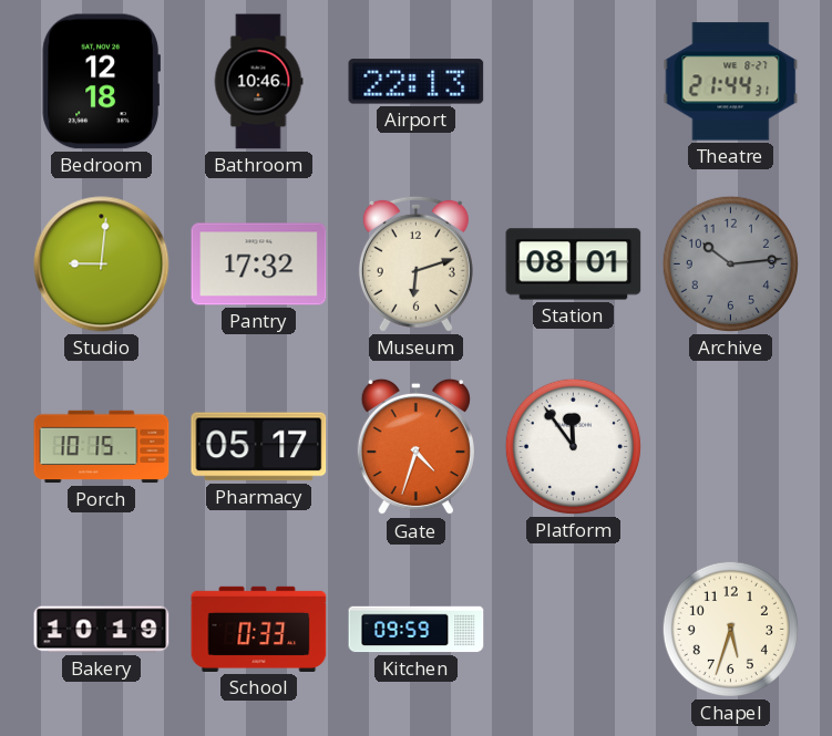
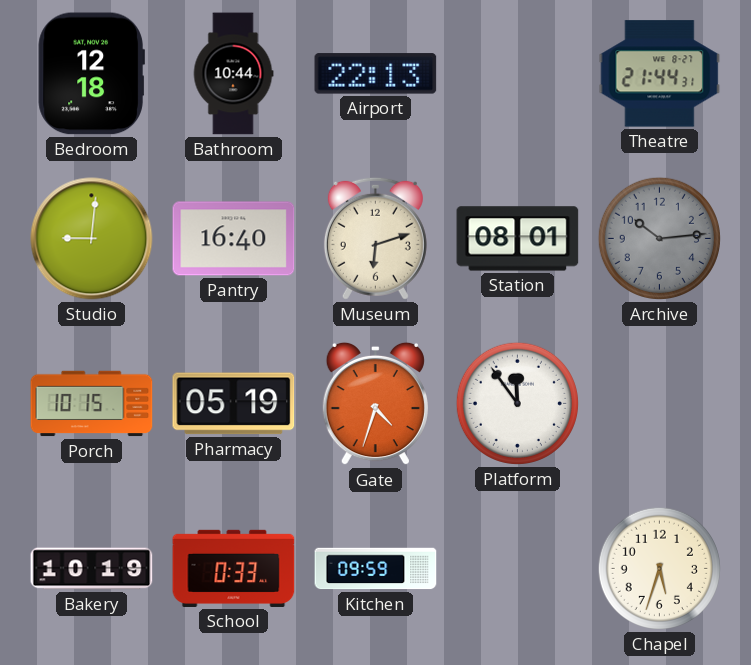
Bathroom: 10:46 -> 10:44 (233, 74)
Pantry: 17:32 -> 16:40 (234, 239)
Pharmacy: 05:17 -> 05:19 (234, 404)
